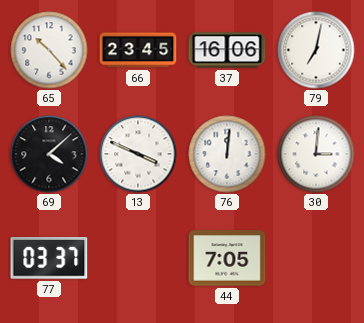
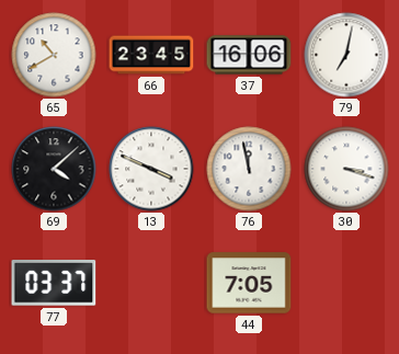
65: 10:23 -> 10:40 (54, 55)
76: 12:01 -> 11:58 (249, 169)
30: 3:01 -> 3:18 (346, 169)
